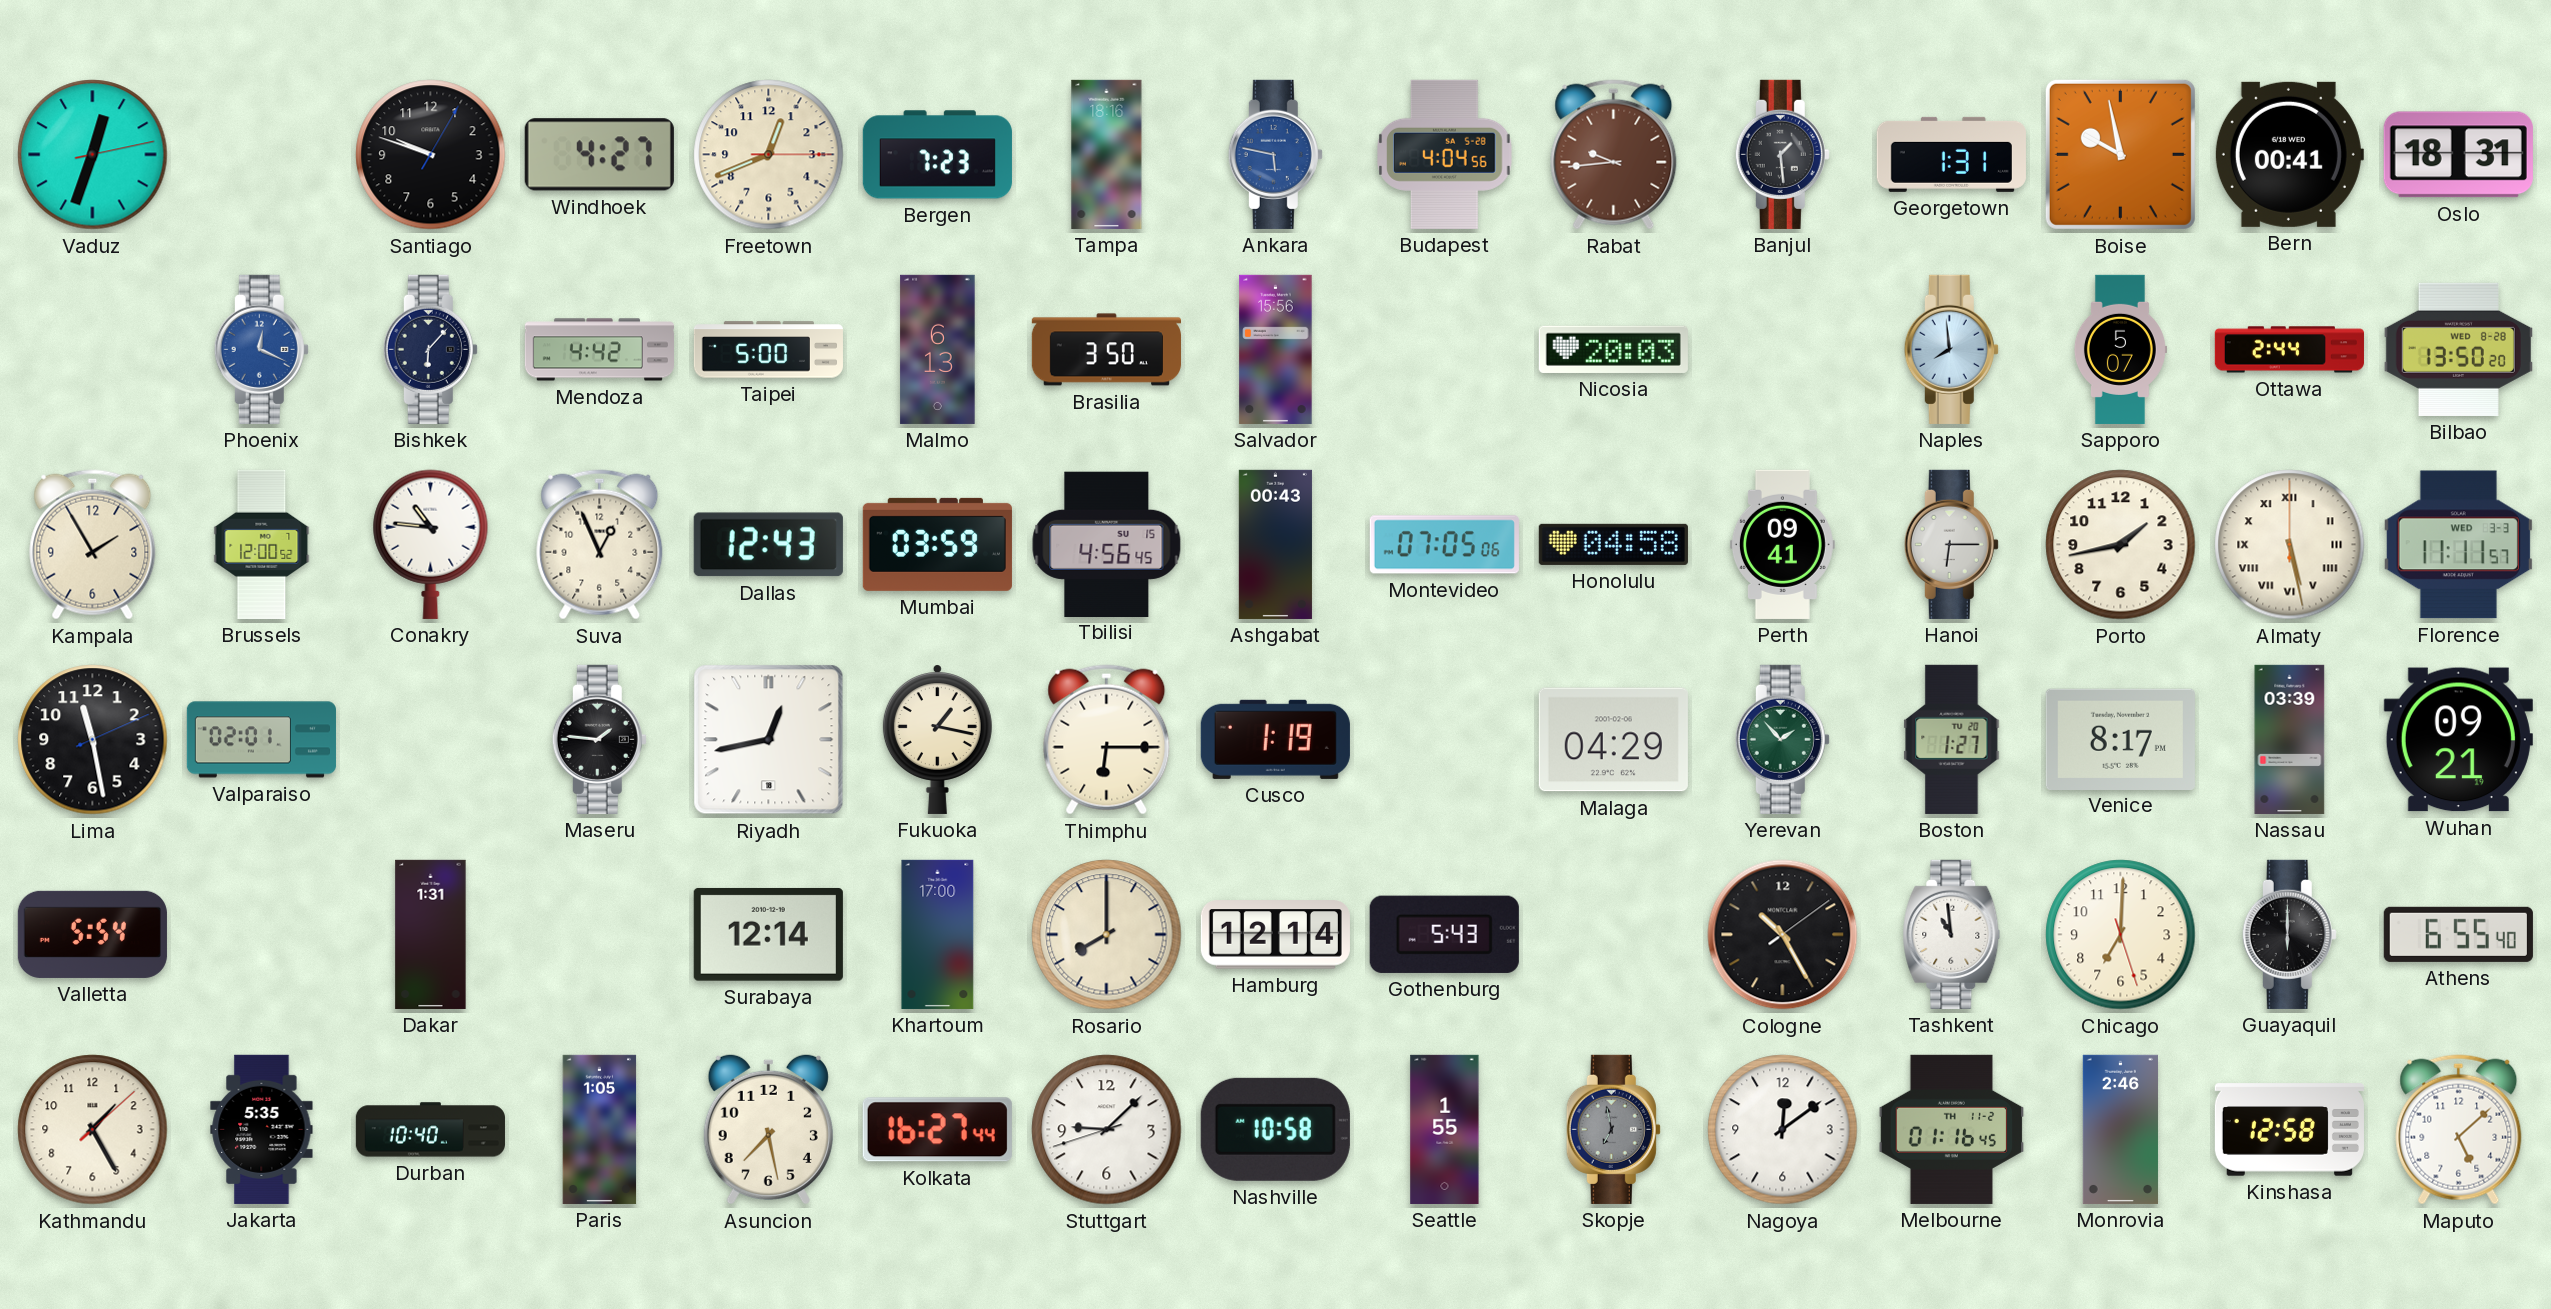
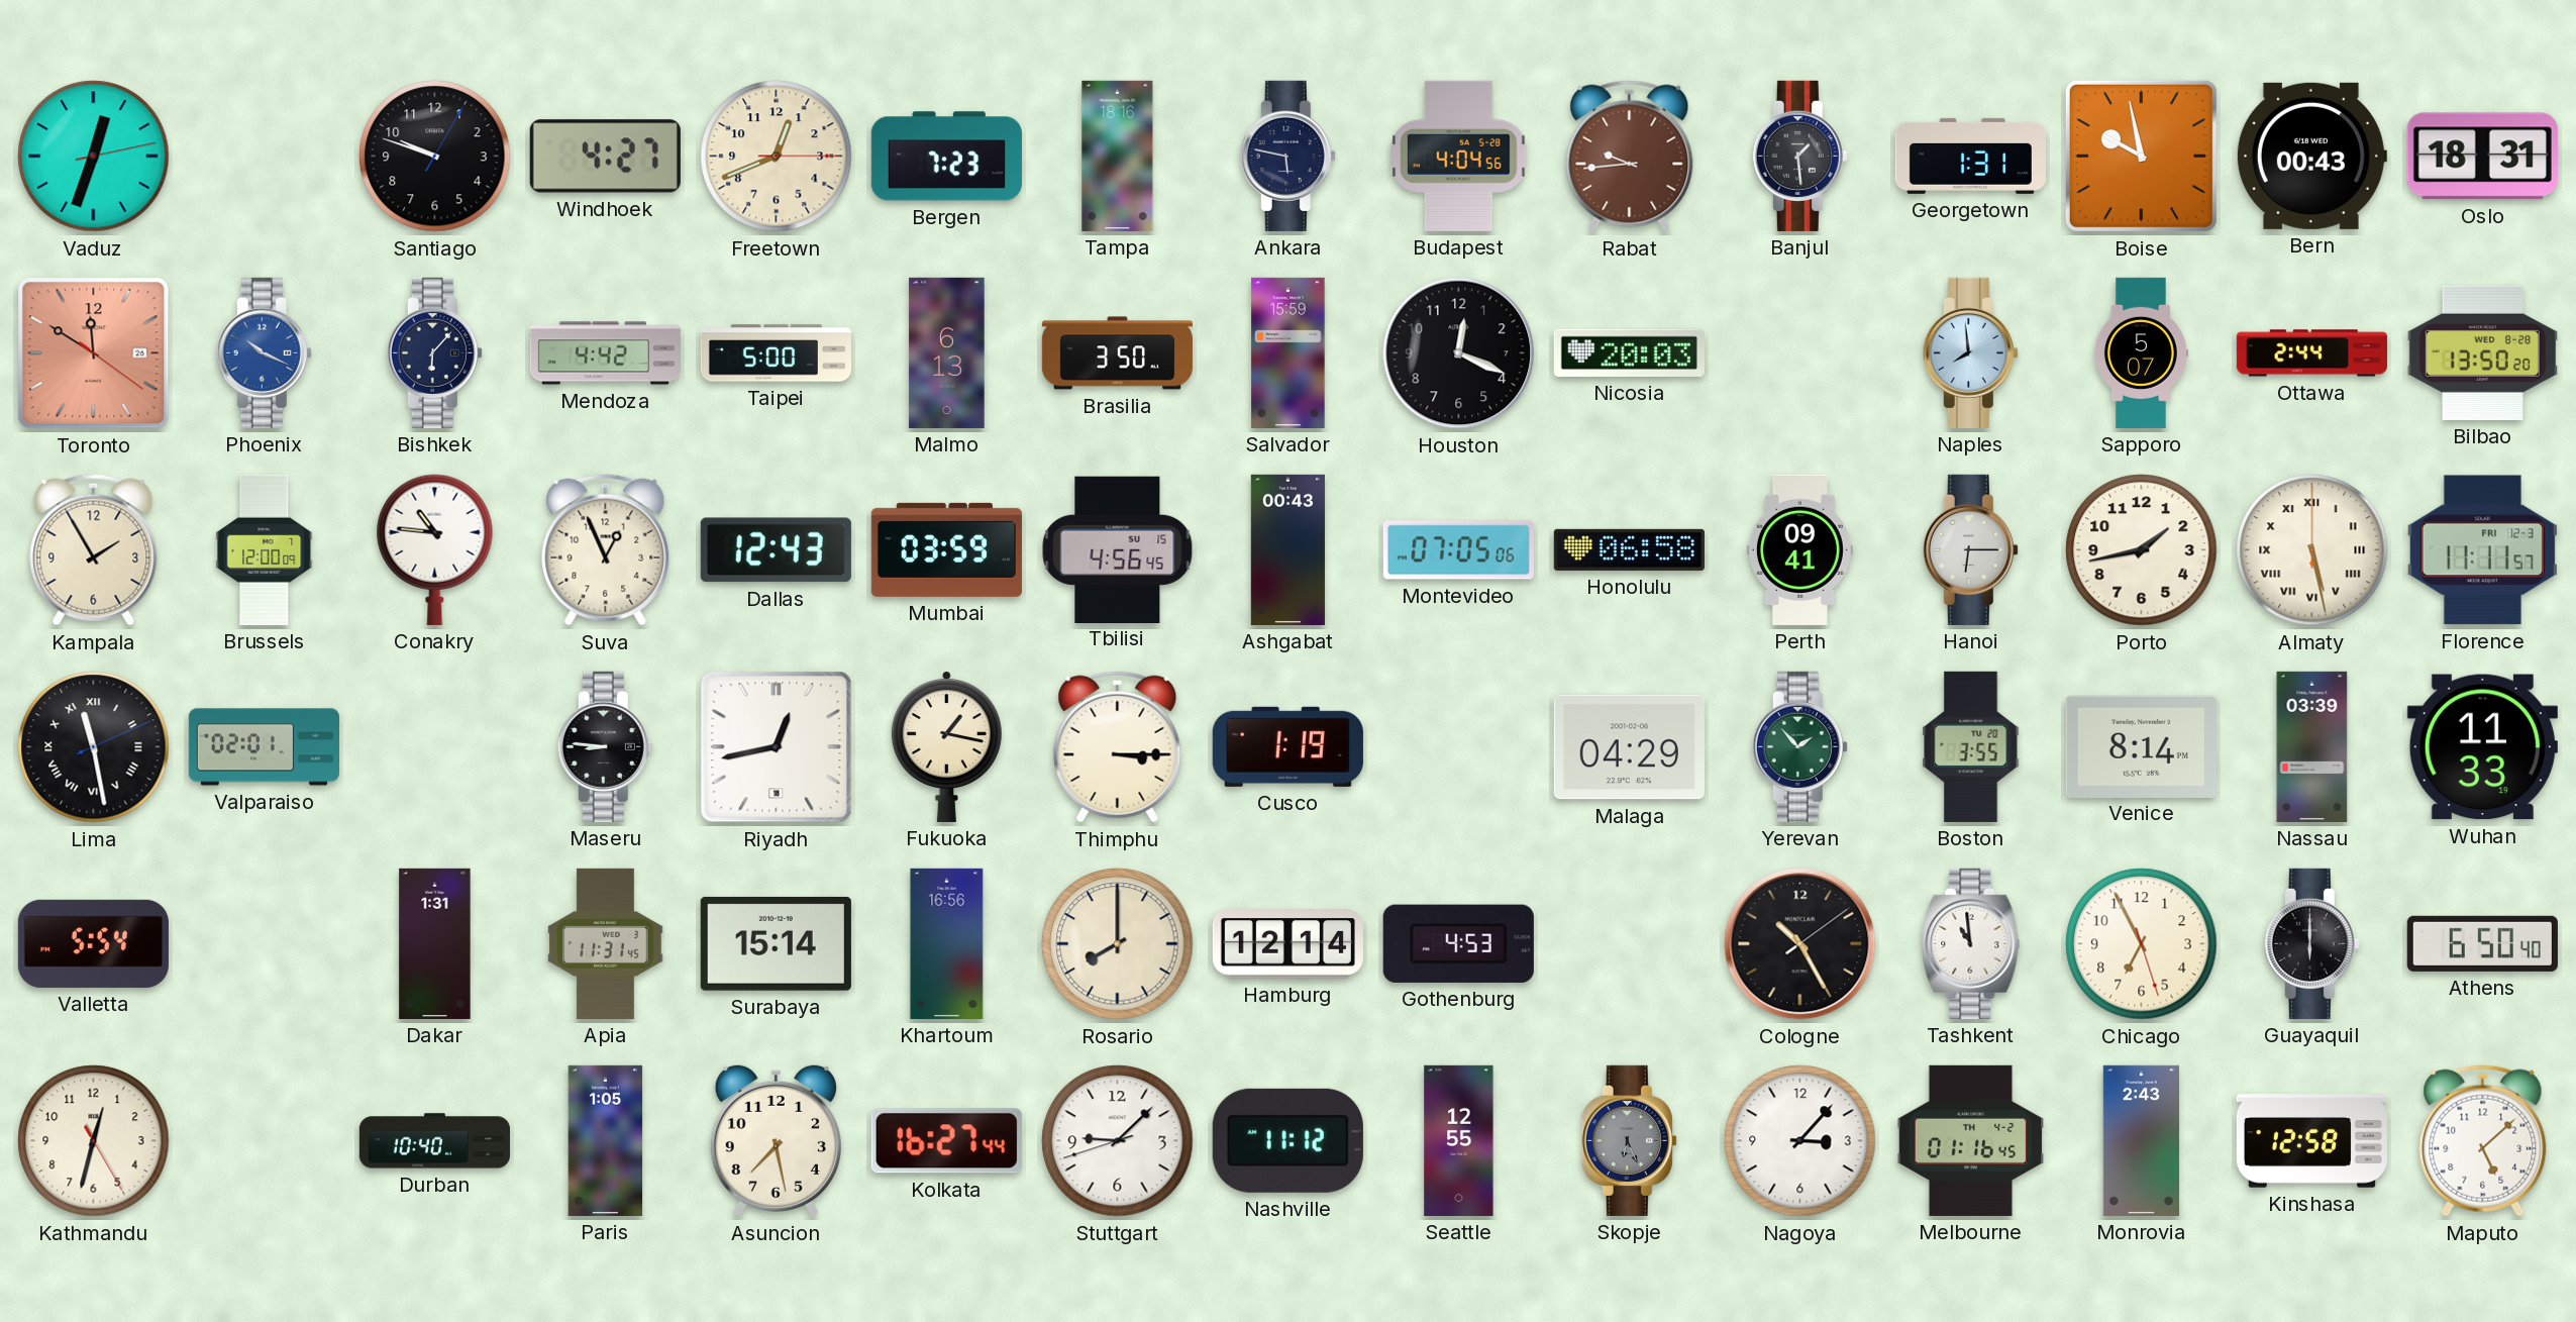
Ankara dial: blue -> navy (1287, 156)
Bern: 00:41 -> 00:43 (2311, 156)
Toronto: none -> 11:50 (94, 353)
Phoenix: 12:19 -> 10:19 (264, 352)
Salvador: 15:56 -> 15:59 (1289, 352)
Houston: none -> 12:19 (1459, 353)
Brussels: 12:00:52 -> 12:00:09 (265, 549)
Honolulu: 04:58 -> 06:58 (1629, 549)
Florence date: WED 3-3 -> FRI 12-3 (2482, 550)
Lima numerals: Arabic -> Roman (94, 747)
Maseru: 1:46 -> 8:46 (605, 746)
Thimphu: 6:15 -> 3:15 (1118, 747)
Boston: 1:27 -> 3:55 (1971, 746)
Venice: 8:17 -> 8:14 (2141, 746)
Wuhan: 09:21 -> 11:33 (2482, 747)
Apia: none -> 11:31 (606, 943)
Surabaya: 12:14 -> 15:14 (776, 943)
Khartoum: 17:00 -> 16:56 (947, 943)
Gothenburg: 5:43 -> 4:53 (1458, 943)
Chicago: 7:00 -> 6:55 (2142, 944)
Athens: 6:55 -> 6:50 (2482, 943)
Kathmandu: 1:25 -> 12:32 (94, 1141)
Jakarta: 5:35 -> none (262, 1129)
Nashville: 10:58 -> 11:12 (1287, 1140)
Seattle: 1:55 -> 12:55 (1459, 1140)
Skopje: 6:58 -> 6:26 (1629, 1140)
Nagoya: 12:09 -> 3:07 (1800, 1141)
Melbourne date: TH 11-2 -> TH 4-2 (1971, 1140)
Monrovia: 2:46 -> 2:43 (2141, 1140)
